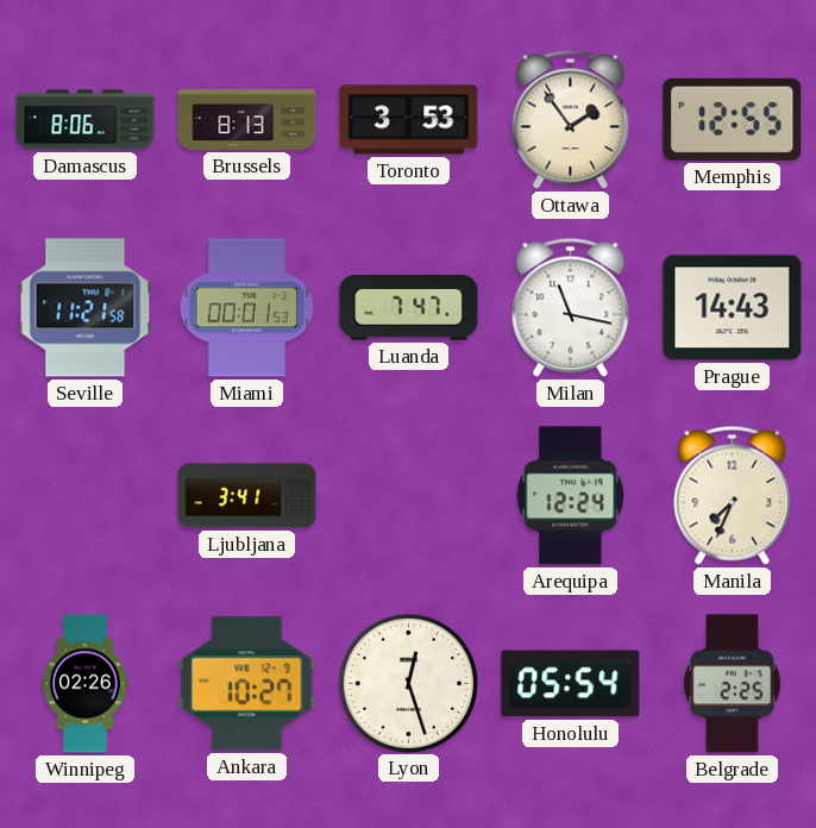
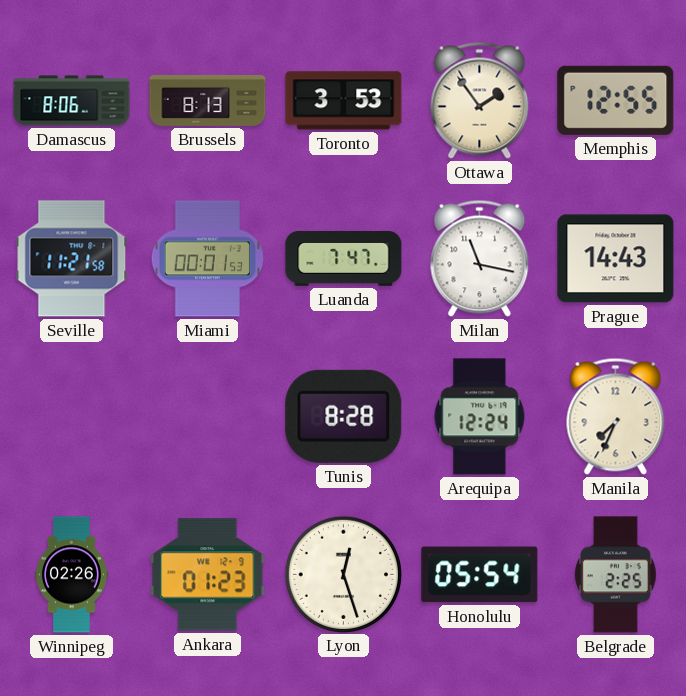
Ljubljana: 3:41 -> none (247, 496)
Tunis: none -> 8:28 (344, 416)
Ankara: 10:27 -> 01:23 (208, 575)
